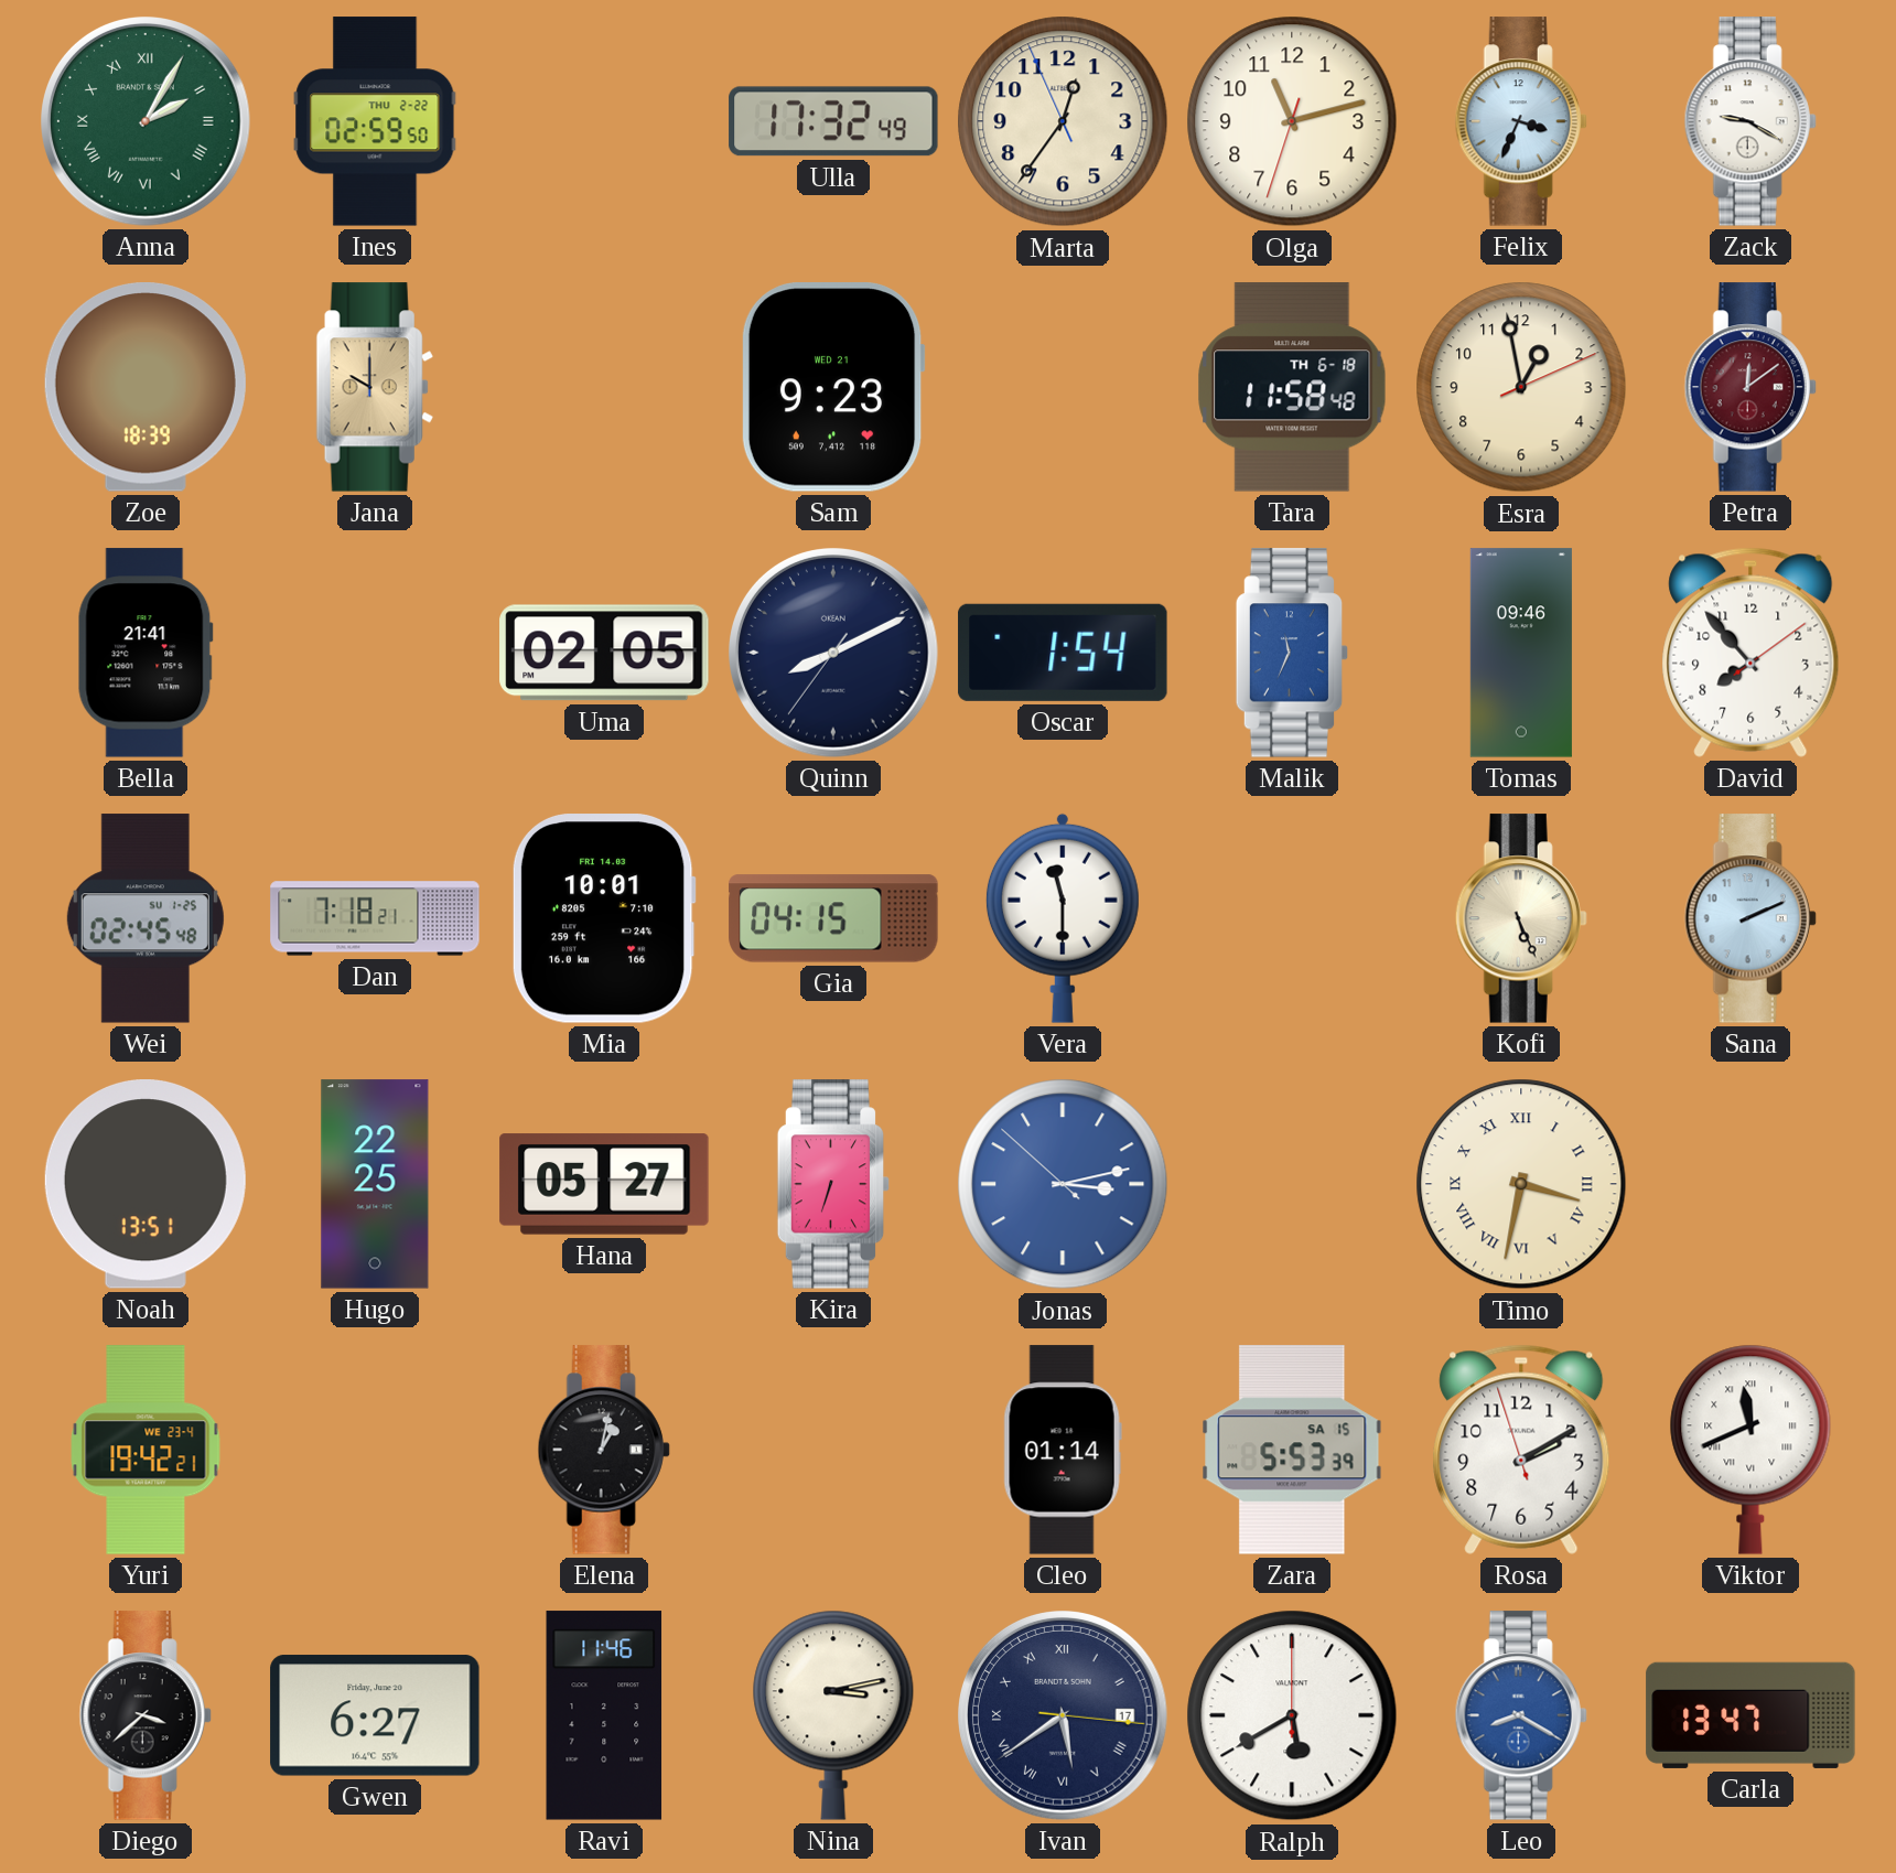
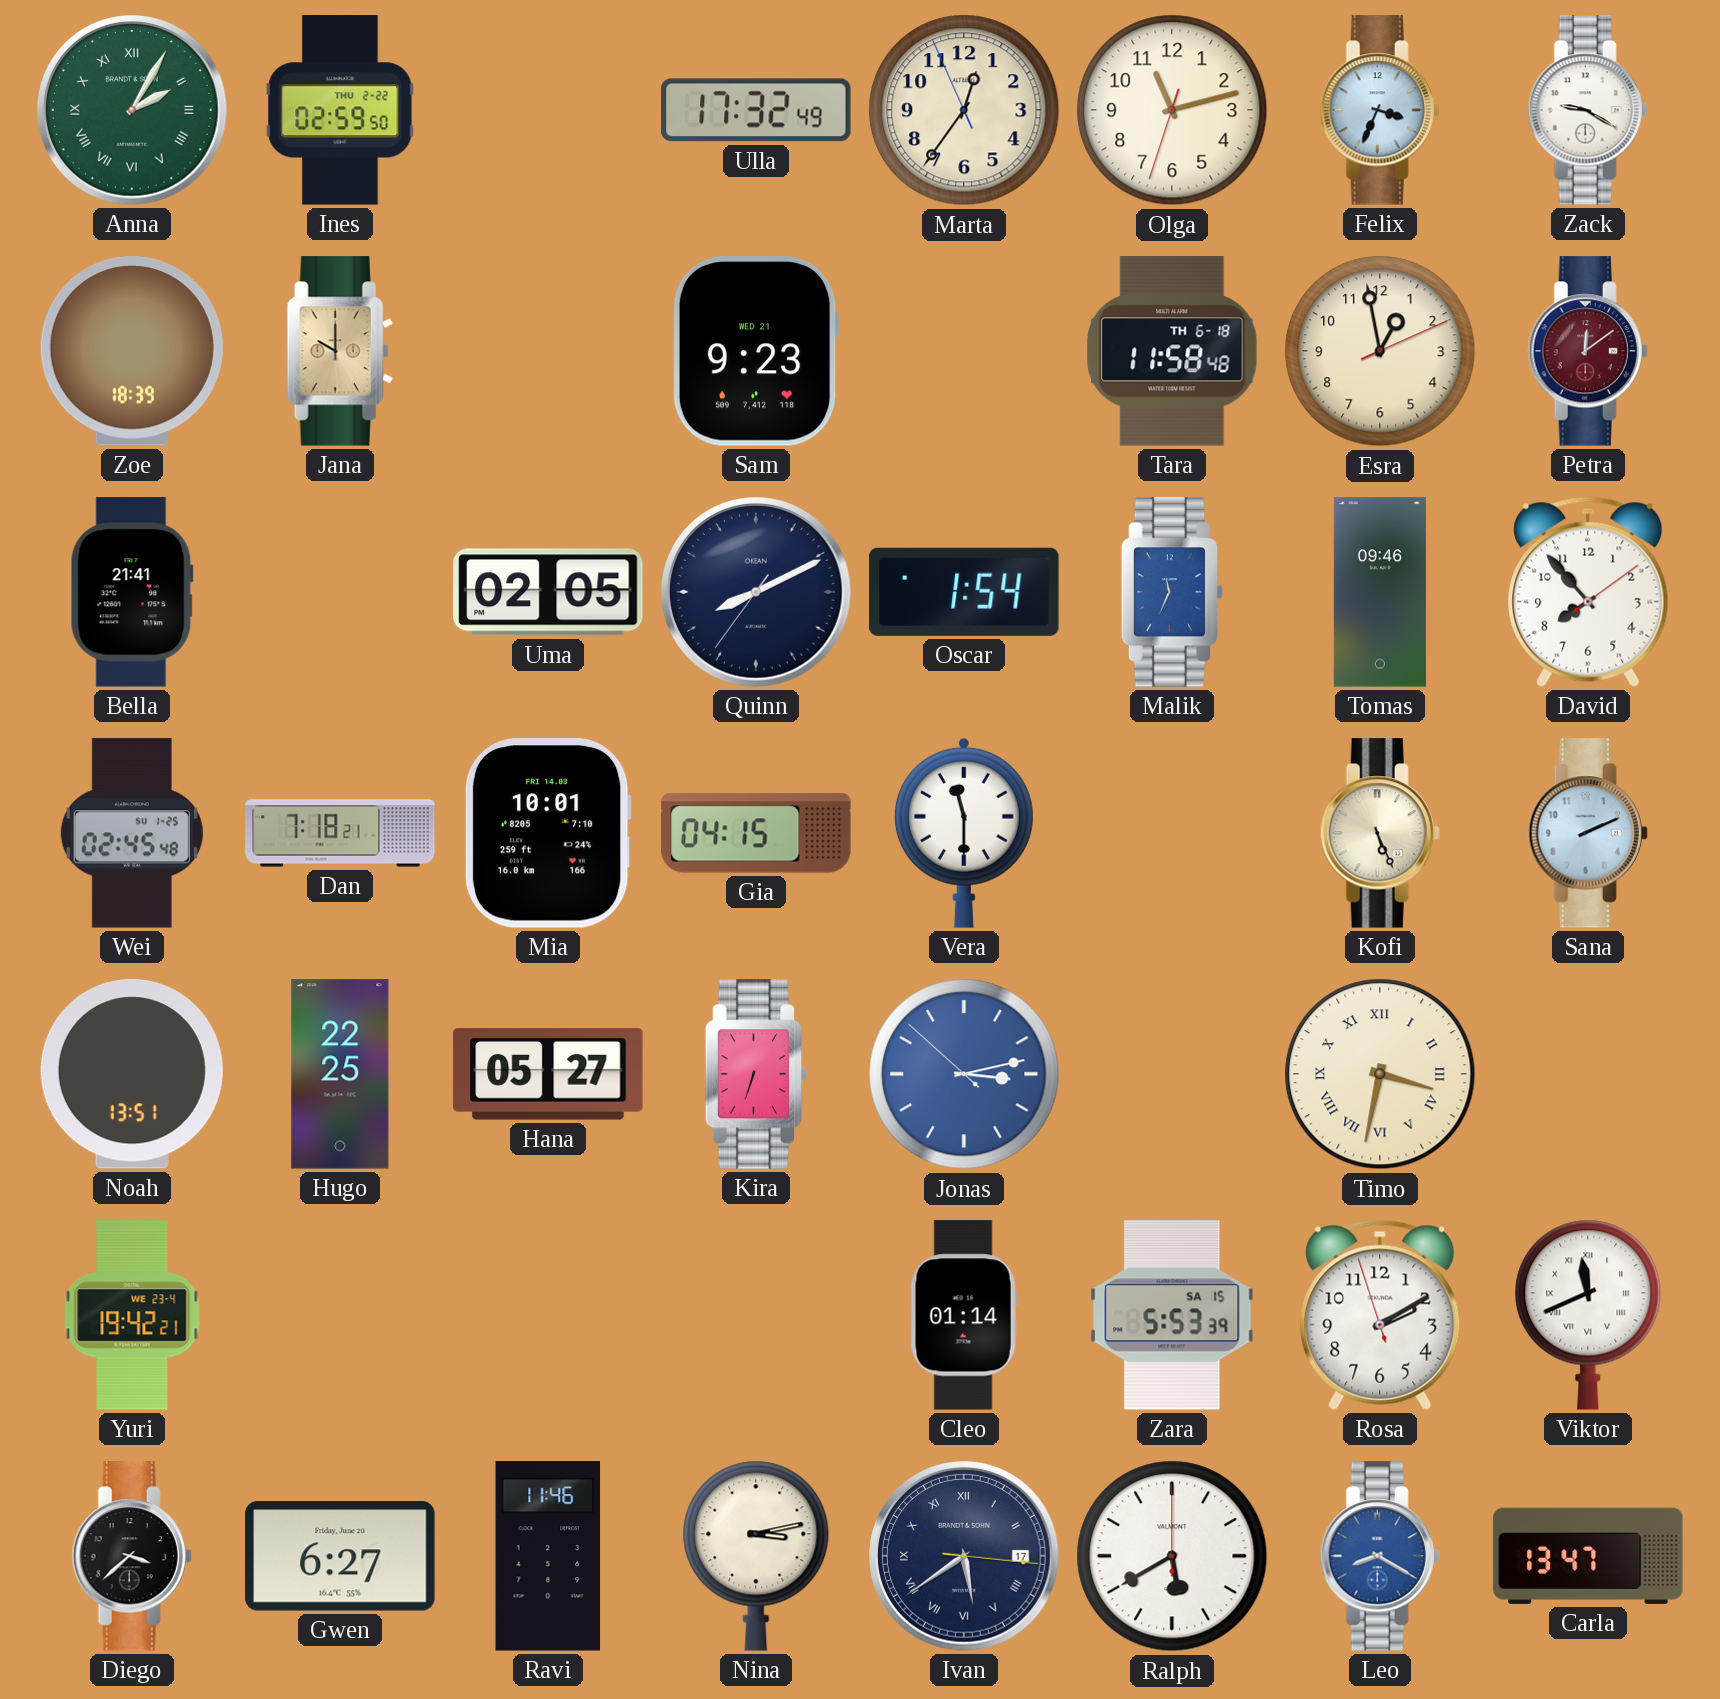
Elena: 1:02 -> none (604, 1450)
